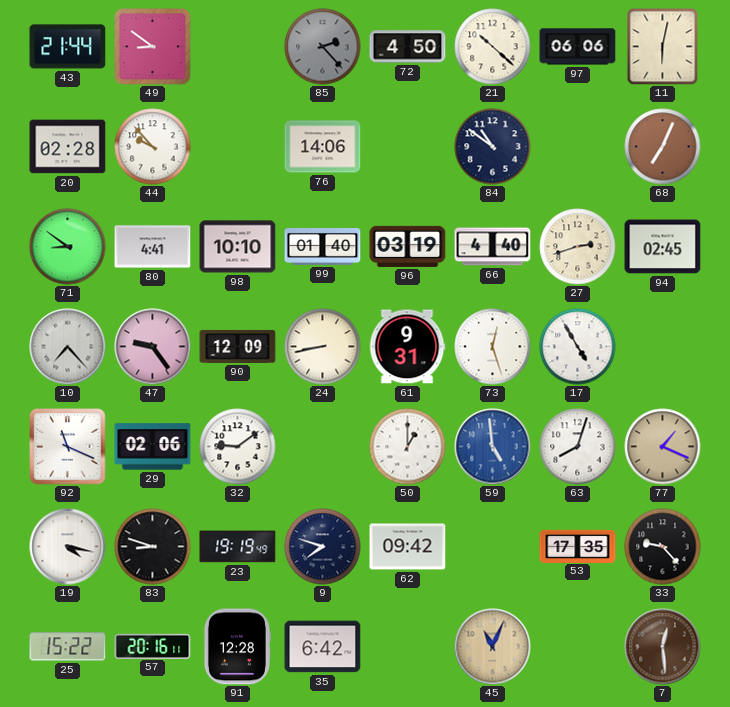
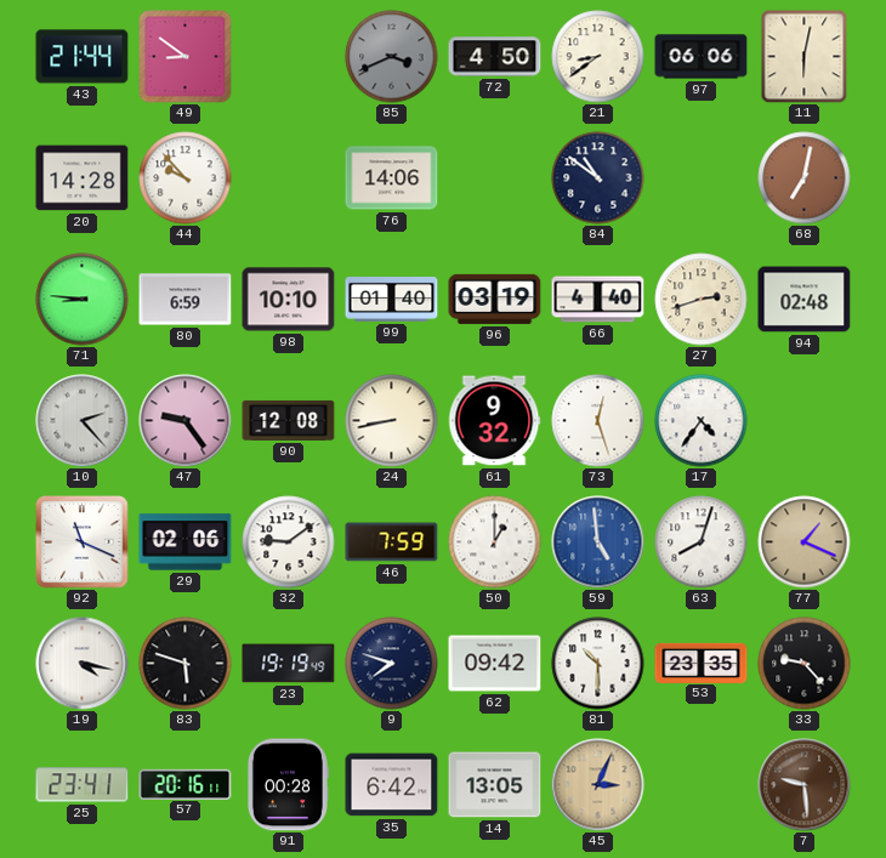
85: 2:23 -> 3:41 (392, 57)
21: 10:22 -> 8:39 (598, 57)
20: 02:28 -> 14:28 (83, 178)
68: 7:04 -> 7:02 (805, 178)
71: 8:51 -> 8:46 (83, 300)
80: 4:41 -> 6:59 (186, 300)
94: 02:45 -> 02:48 (805, 300)
10: 7:23 -> 2:23 (83, 421)
90: 12:09 -> 12:08 (289, 420)
61: 9:31 -> 9:32 (494, 421)
17: 4:55 -> 4:36 (702, 421)
46: none -> 7:59 (392, 542)
83: 8:48 -> 5:48 (186, 664)
81: none -> 10:30 (598, 664)
53: 17:35 -> 23:35 (702, 663)
25: 15:22 -> 23:41 (83, 785)
91: 12:28 -> 00:28 (288, 785)
14: none -> 13:05 (495, 785)
45: 11:04 -> 3:04 (598, 785)
7: 12:29 -> 9:29 (805, 785)
